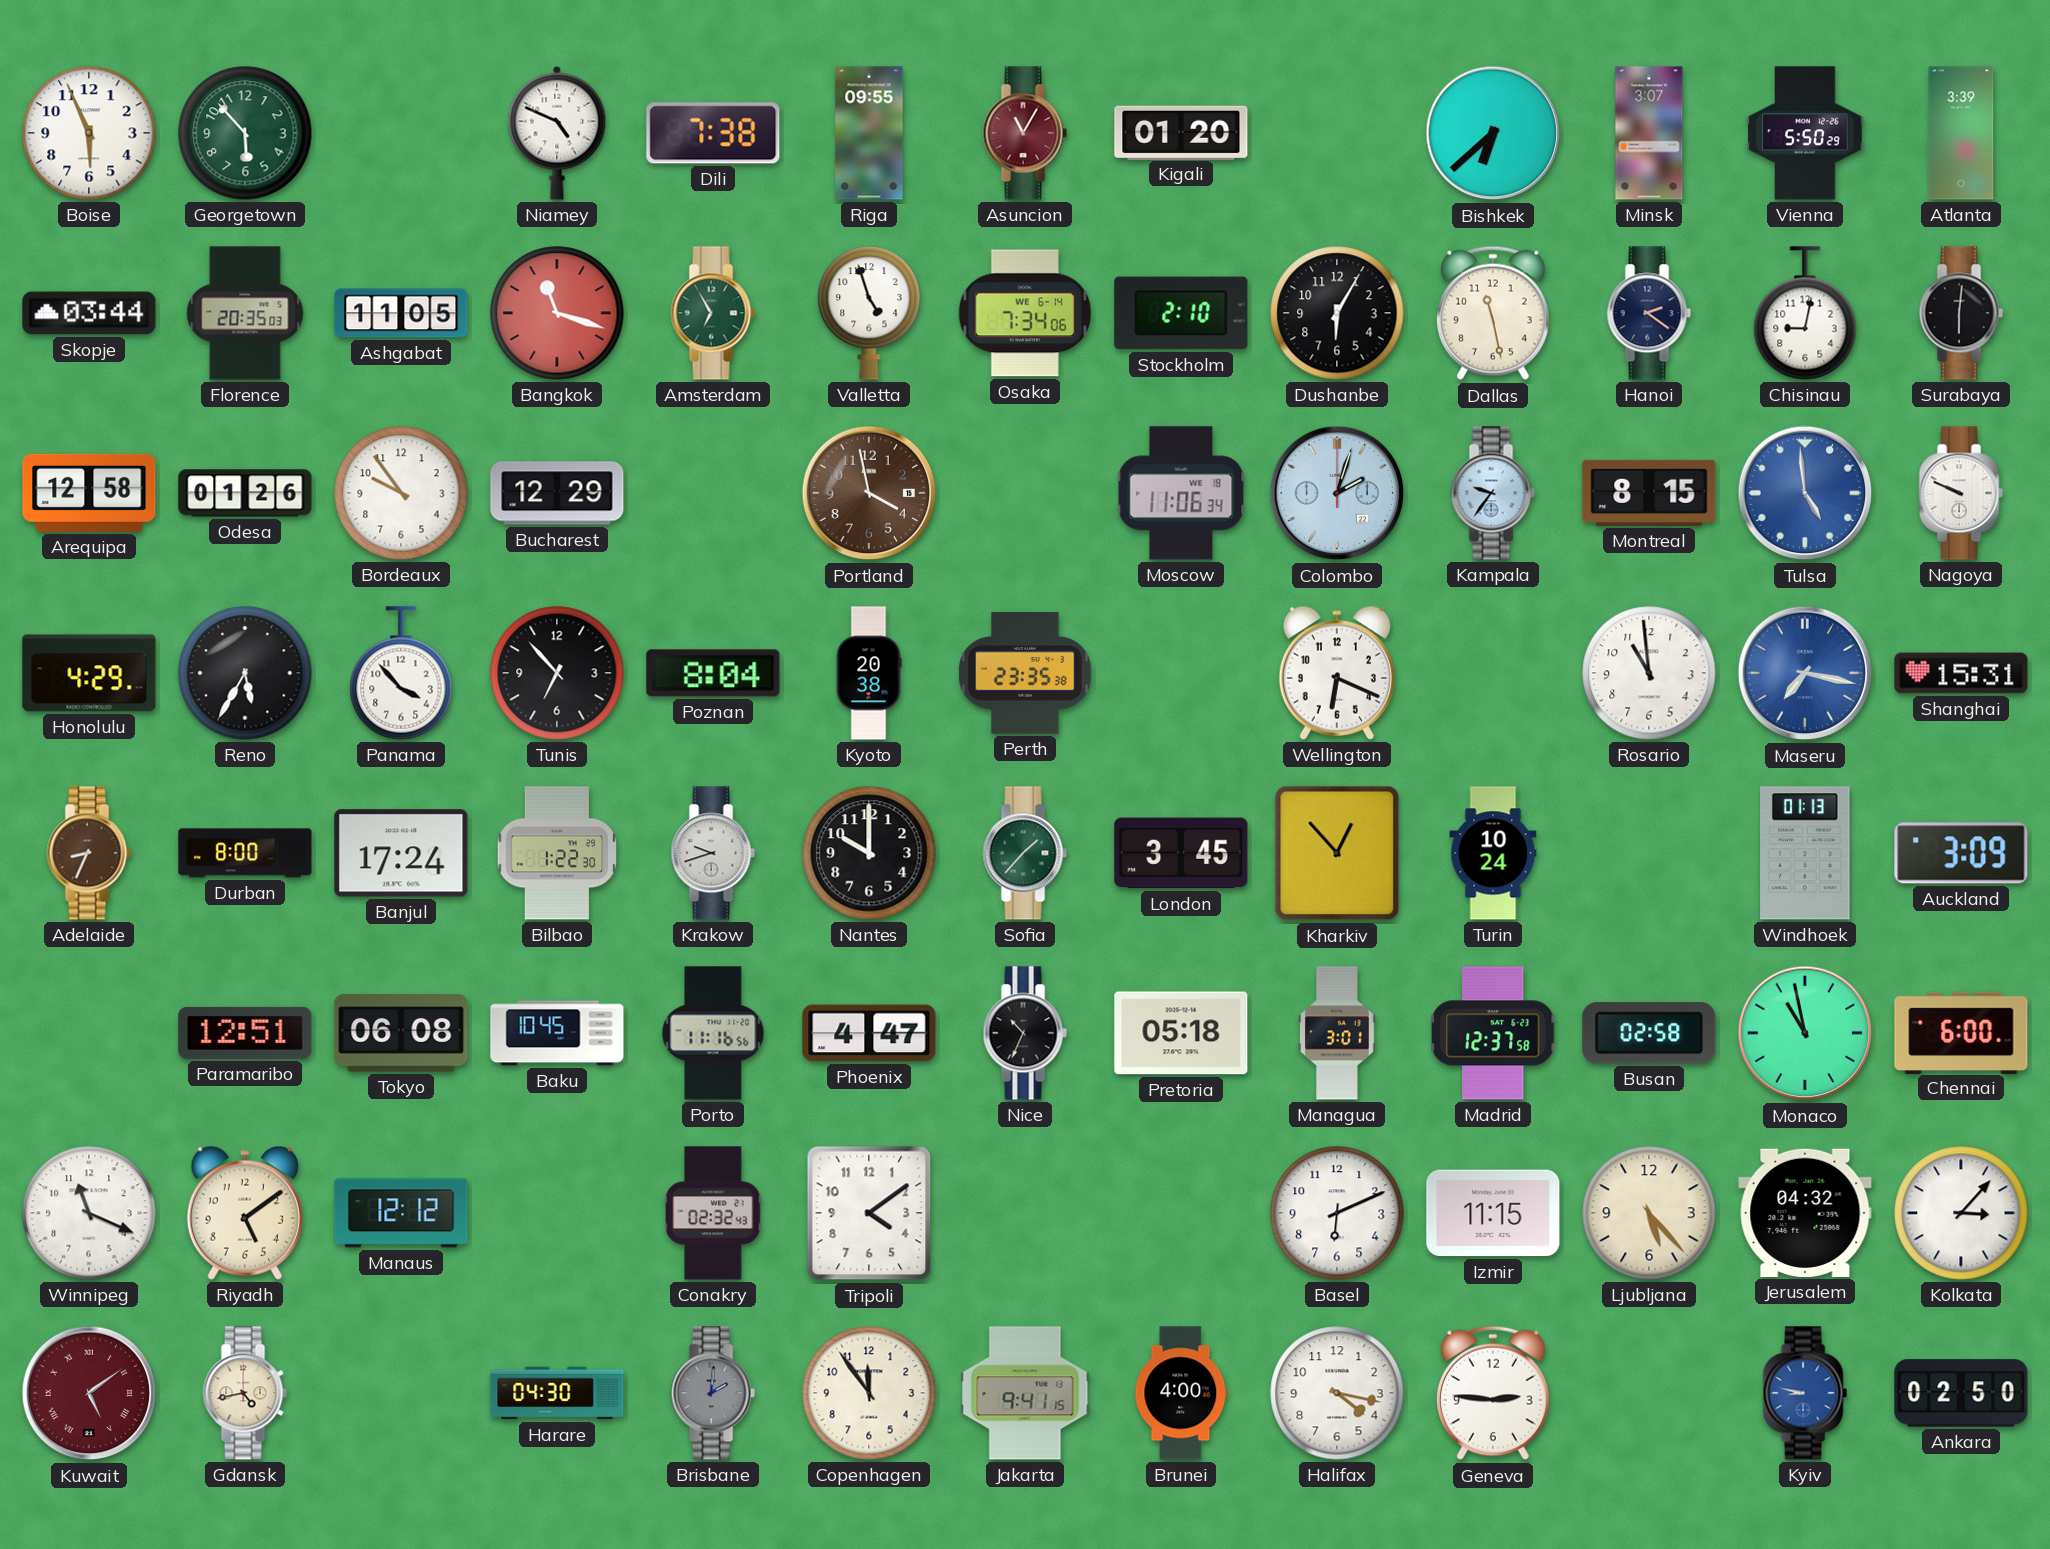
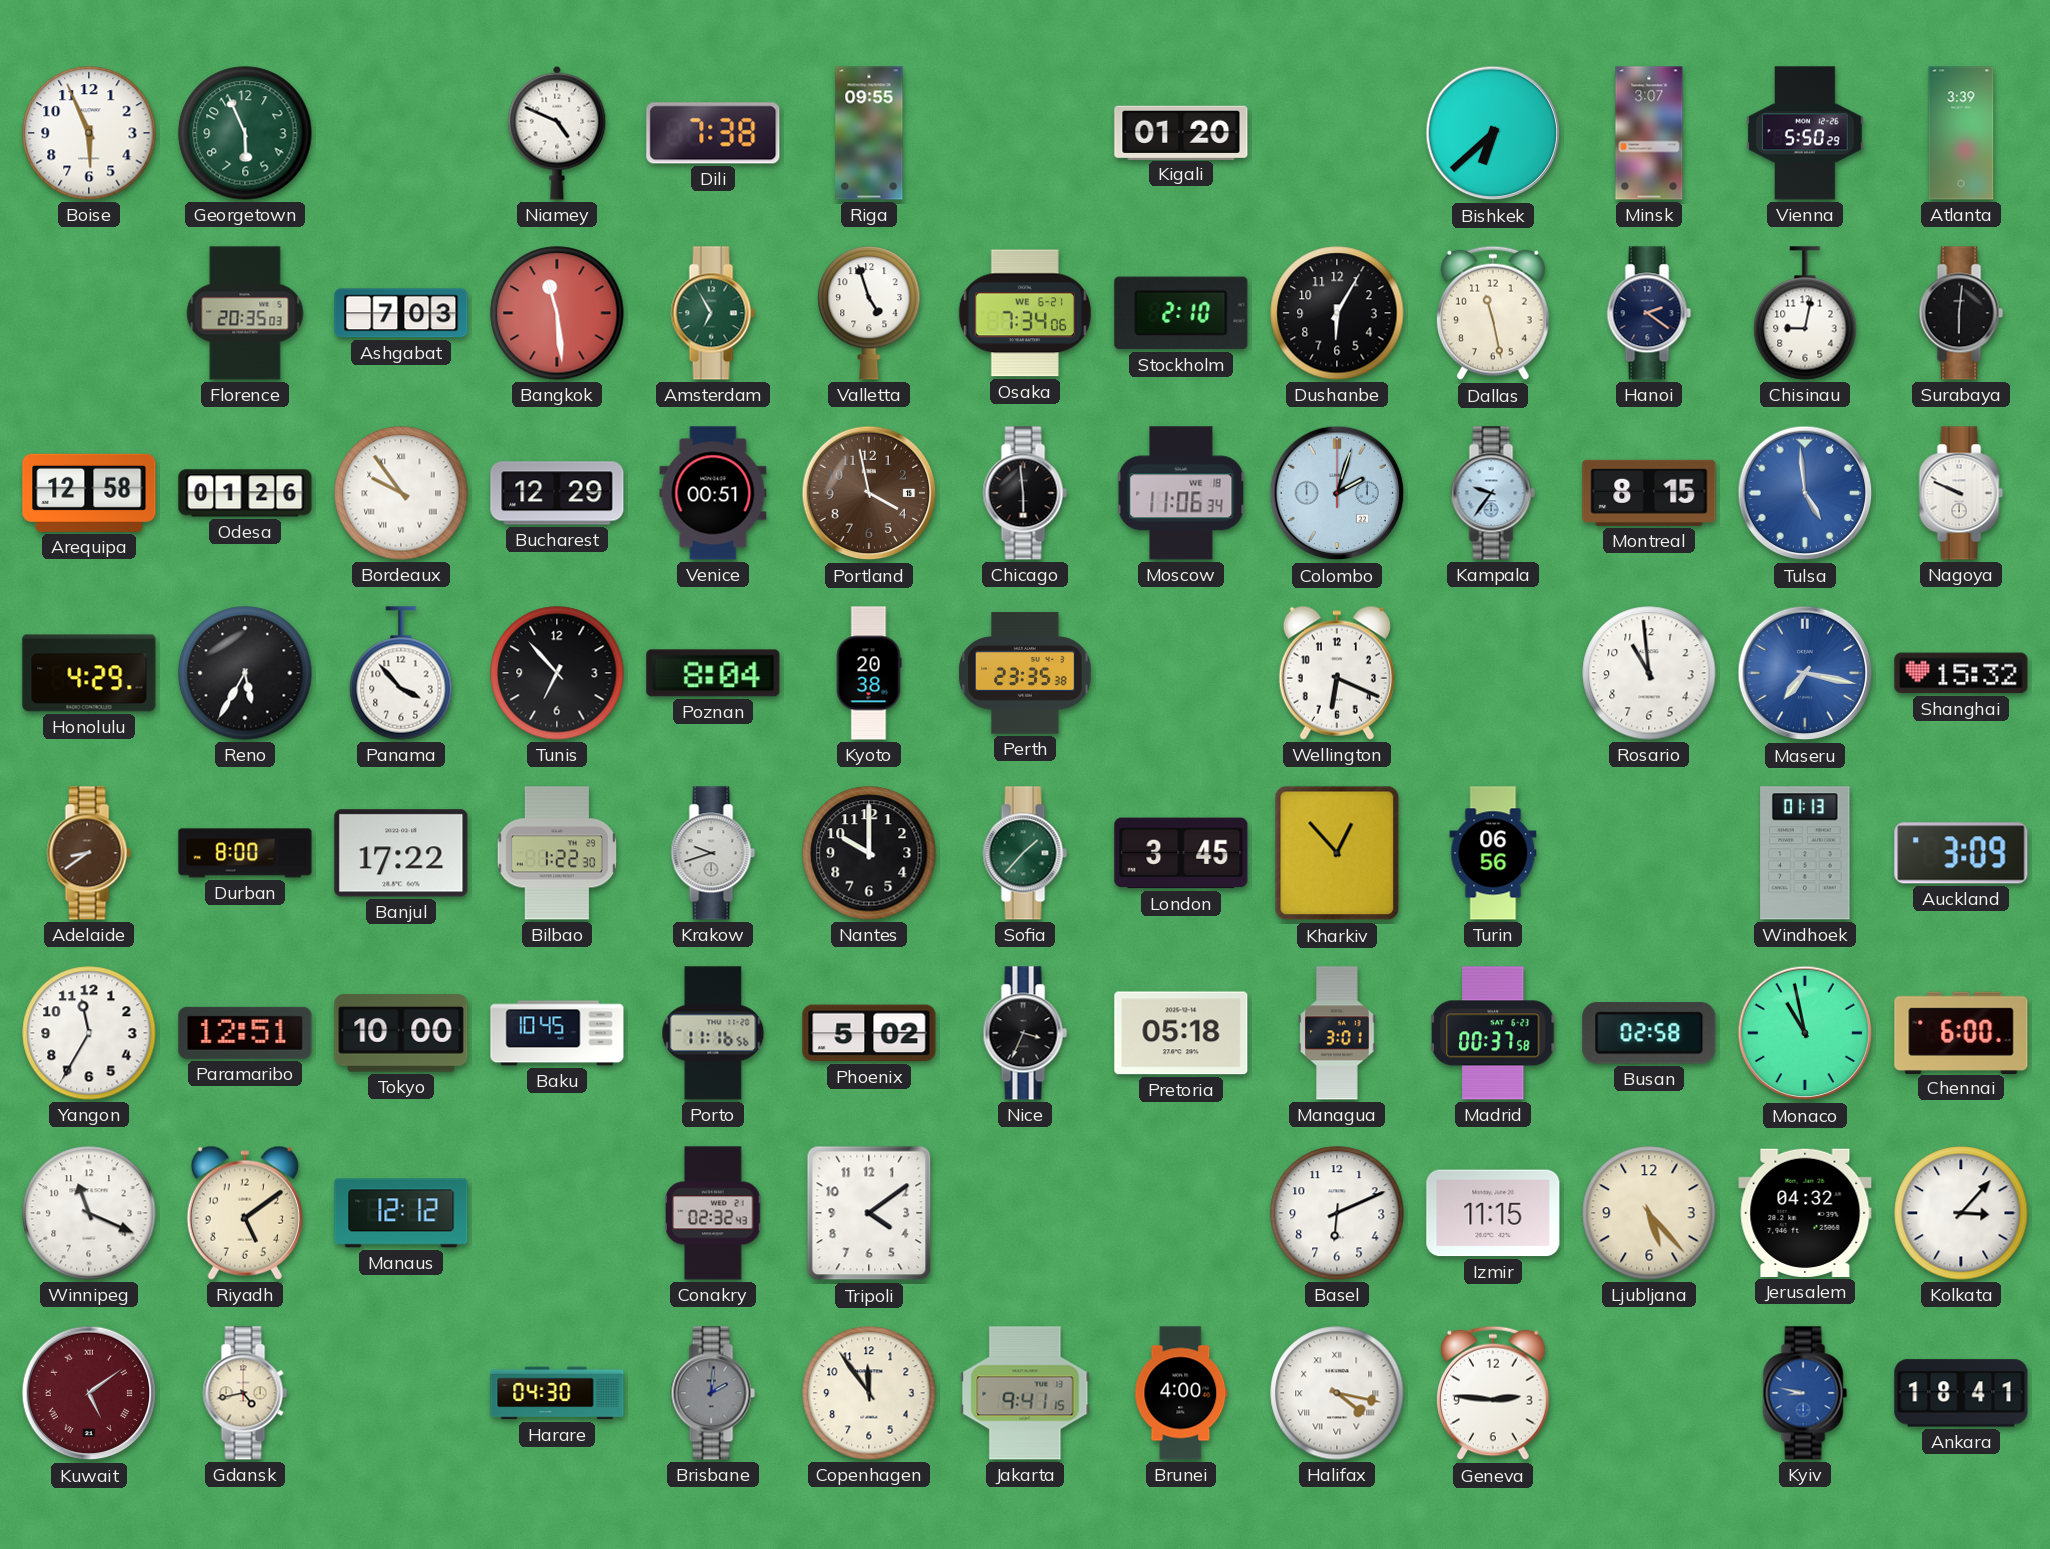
Georgetown: 5:53 -> 5:56 (245, 133)
Asuncion: 11:05 -> none (1025, 133)
Skopje: 03:44 -> none (89, 313)
Ashgabat: 11:05 -> 7:03 (401, 313)
Bangkok: 11:18 -> 11:29 (557, 313)
Osaka date: WE 6-14 -> WE 6-21 (1025, 313)
Bordeaux numerals: Arabic -> Roman (401, 493)
Venice: none -> 00:51 (713, 493)
Chicago: none -> 5:59 (1025, 493)
Shanghai: 15:31 -> 15:32 (1961, 673)
Adelaide: 8:34 -> 8:39 (89, 853)
Banjul: 17:24 -> 17:22 (401, 853)
Turin: 10:24 -> 06:56 (1493, 853)
Yangon: none -> 11:35 (89, 1033)
Tokyo: 06:08 -> 10:00 (401, 1033)
Phoenix: 4:47 -> 5:02 (869, 1033)
Nice: 10:34 -> 3:34 (1025, 1033)
Madrid: 12:37 -> 00:37 (1493, 1033)
Halifax numerals: Arabic -> Roman (1337, 1393)
Ankara: 02:50 -> 18:41 (1961, 1393)
